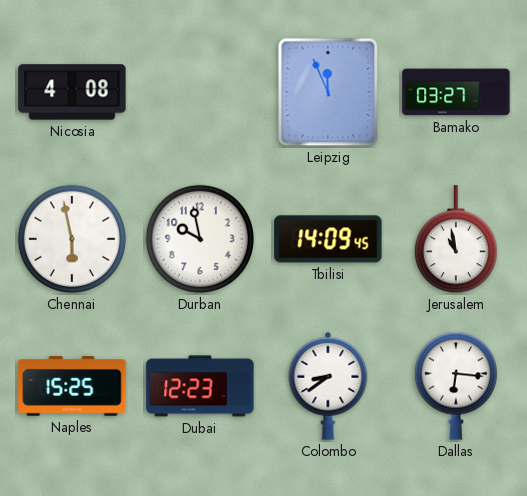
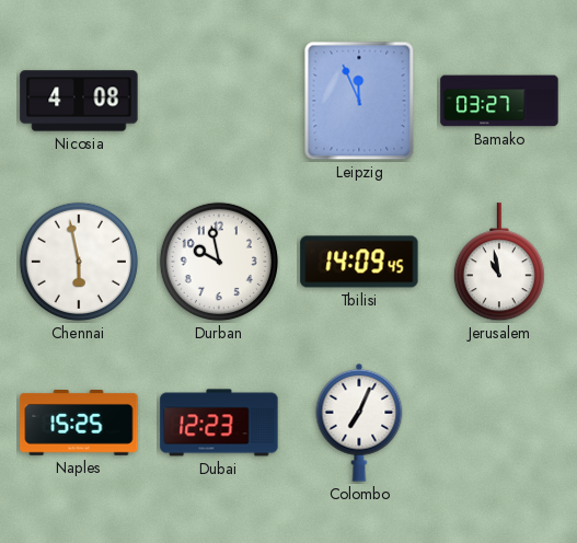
Colombo: 8:39 -> 7:04 (359, 423)
Dallas: 6:16 -> none (456, 386)
